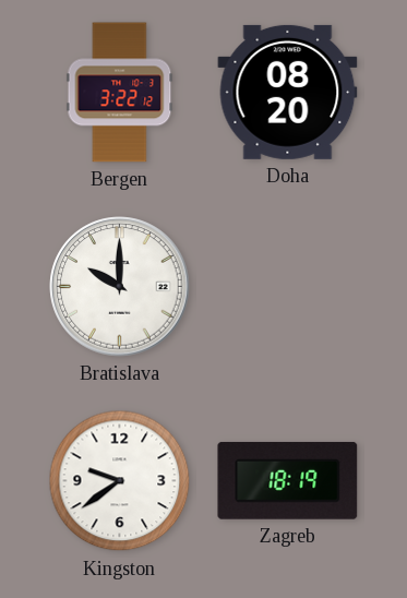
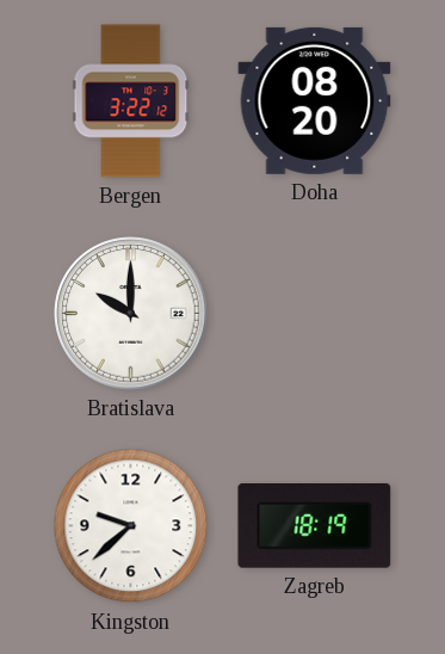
Kingston: 9:39 -> 9:38 (131, 526)
